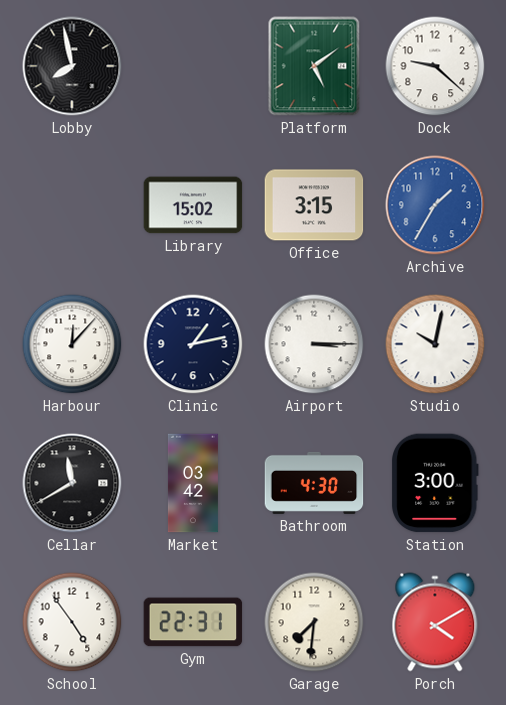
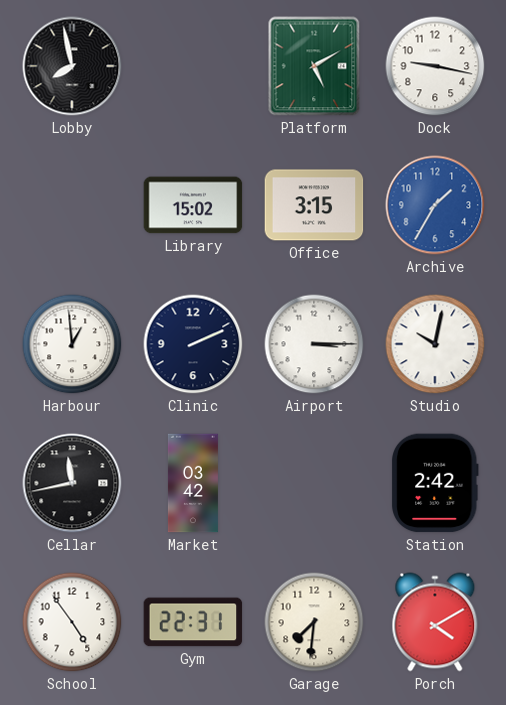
Platform: 5:09 -> 5:10 (314, 66)
Dock: 9:22 -> 9:17 (435, 66)
Harbour: 12:07 -> 12:59 (72, 344)
Clinic: 1:13 -> 2:11 (193, 344)
Cellar: 11:40 -> 11:43 (72, 483)
Bathroom: 4:30 -> none (314, 483)
Station: 3:00 -> 2:42 (435, 483)
